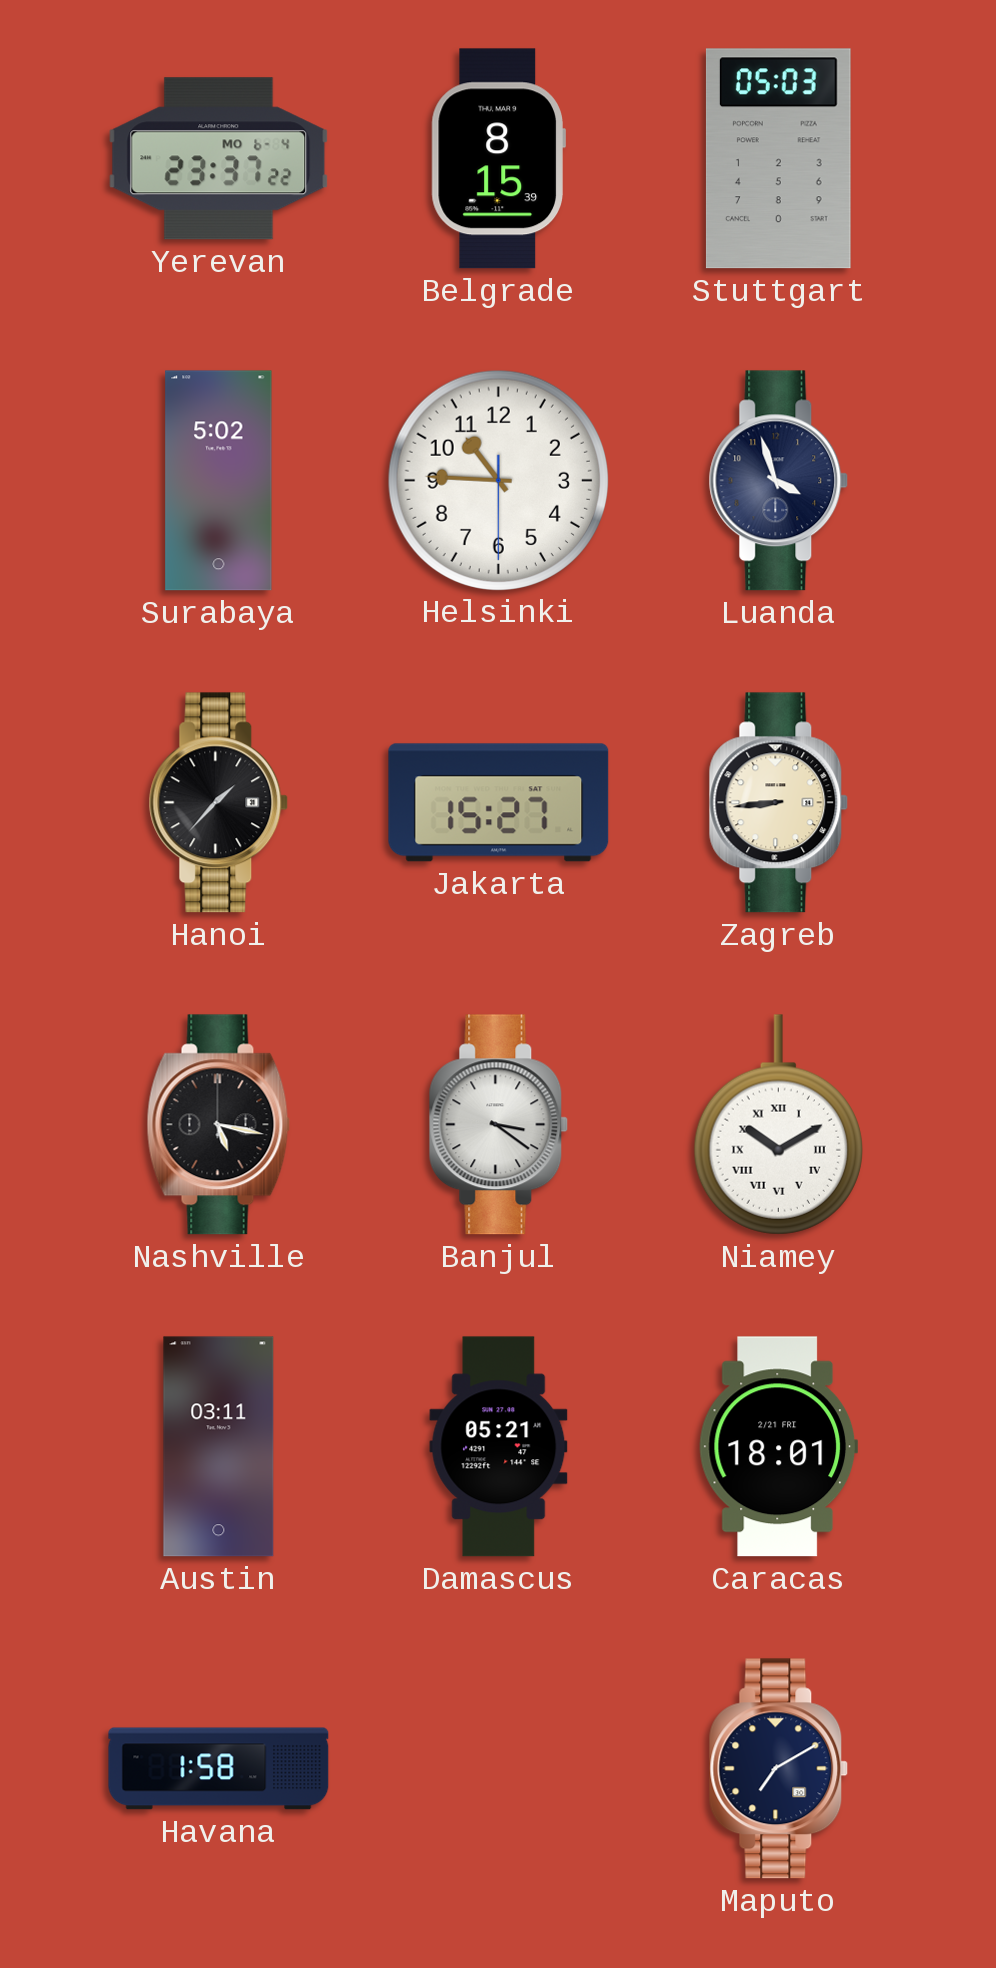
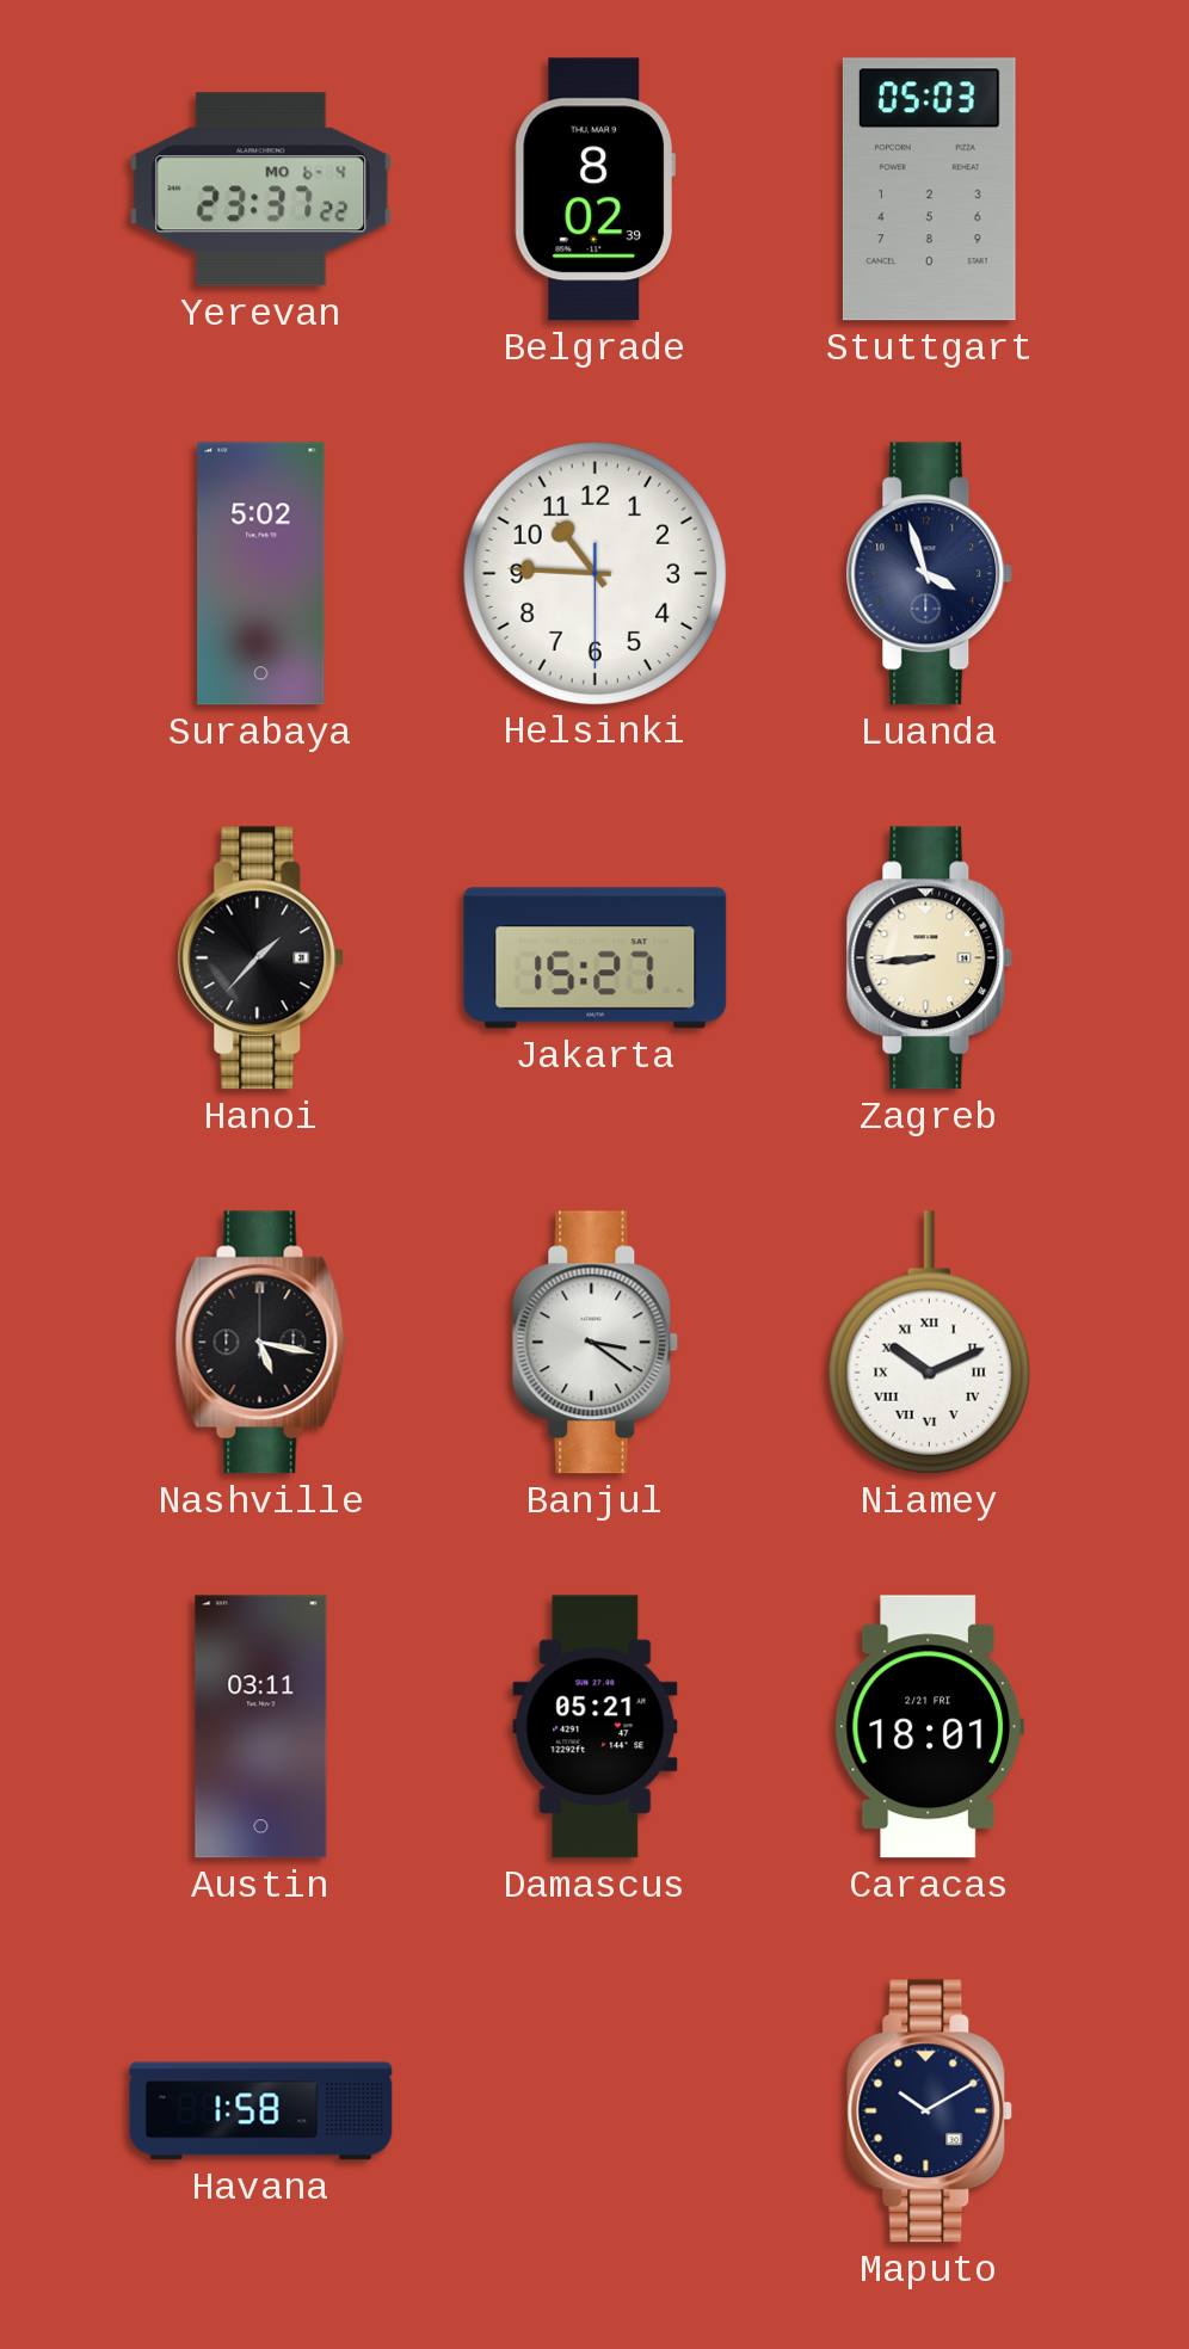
Belgrade: 8:15 -> 8:02 (594, 190)
Niamey: 10:10 -> 10:11 (929, 1343)
Maputo: 7:10 -> 10:10 (930, 2111)
